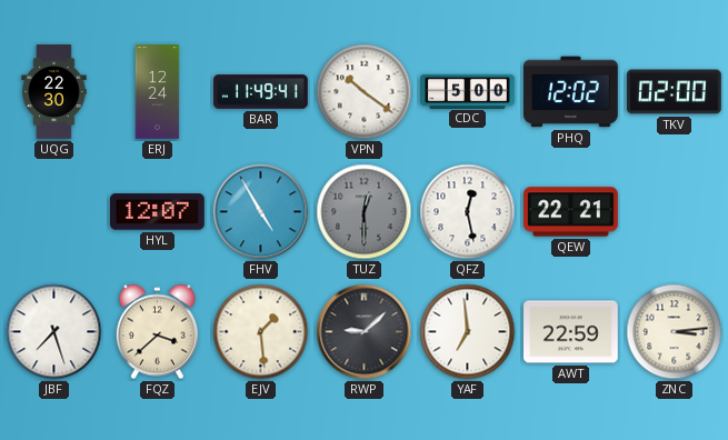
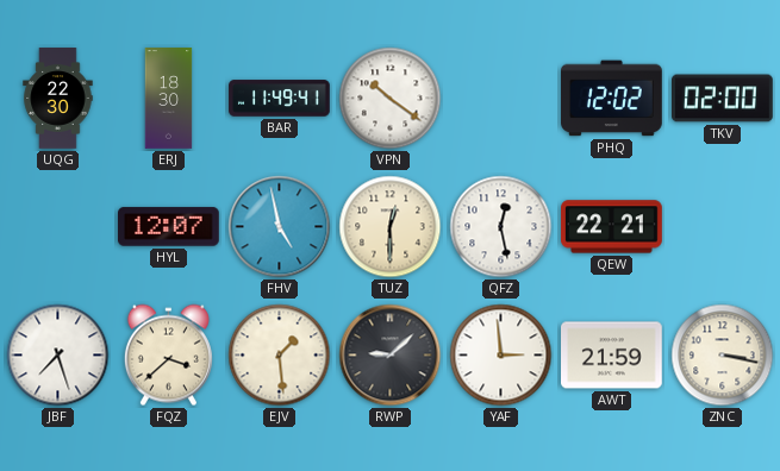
ERJ: 12:24 -> 18:30 (169, 99)
CDC: 5:00 -> none (468, 91)
FHV: 4:55 -> 4:58 (280, 227)
TUZ dial: grey -> cream (391, 227)
YAF: 6:59 -> 2:59 (501, 356)
AWT: 22:59 -> 21:59 (612, 356)
ZNC: 3:14 -> 3:17 (723, 356)
